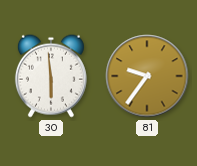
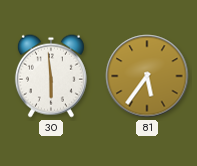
81: 9:36 -> 5:36 (147, 76)
